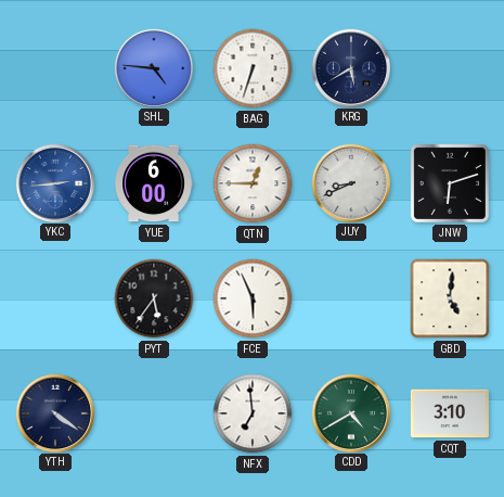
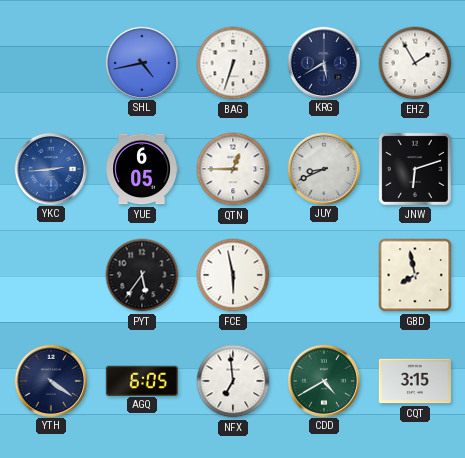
SHL: 4:46 -> 4:43 (141, 62)
EHZ: none -> 1:55 (415, 63)
YUE: 6:00 -> 6:05 (142, 169)
FCE: 5:56 -> 5:58 (233, 275)
GBD: 5:01 -> 7:58 (415, 275)
AGQ: none -> 6:05 (142, 380)
CQT: 3:10 -> 3:15 (415, 381)
